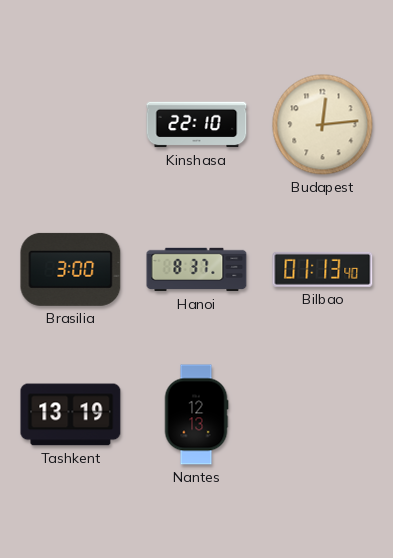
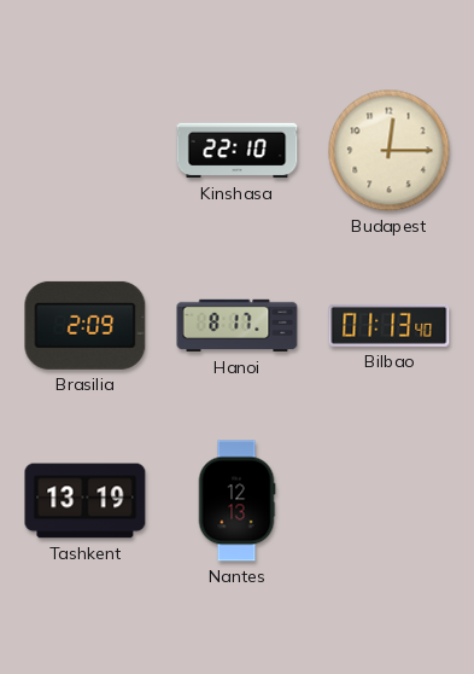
Budapest: 12:14 -> 12:15 (390, 151)
Brasilia: 3:00 -> 2:09 (86, 325)
Hanoi: 8:37 -> 8:17 (238, 326)
